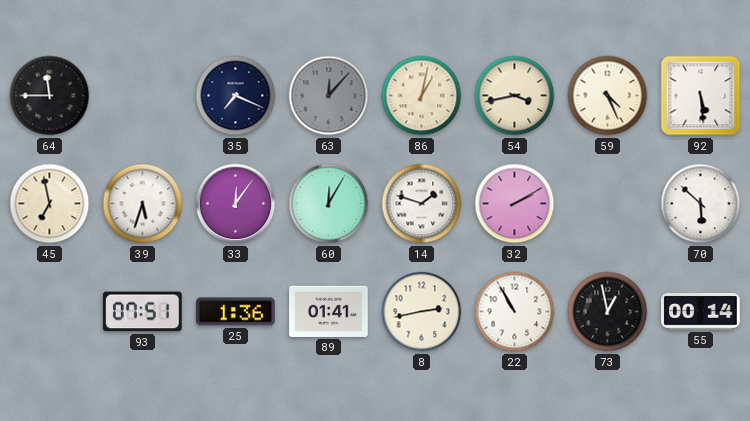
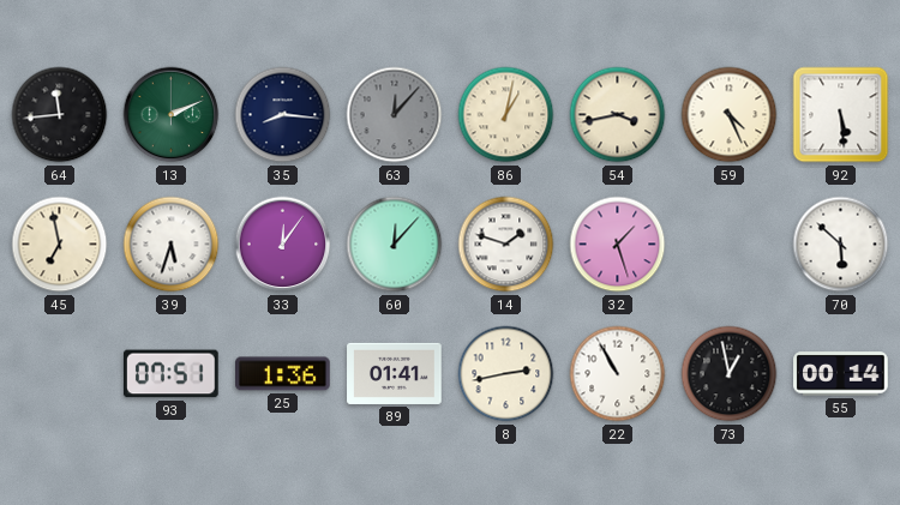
64: 11:45 -> 11:44 (60, 115)
13: none -> 2:11 (172, 115)
35: 7:19 -> 8:16 (283, 115)
60: 12:05 -> 12:07 (395, 245)
32: 2:10 -> 1:27 (618, 245)
